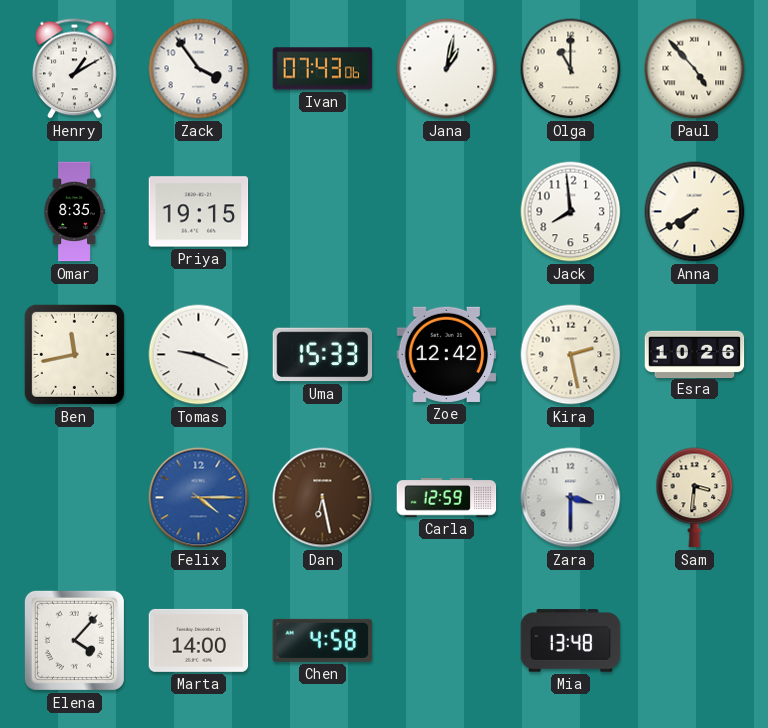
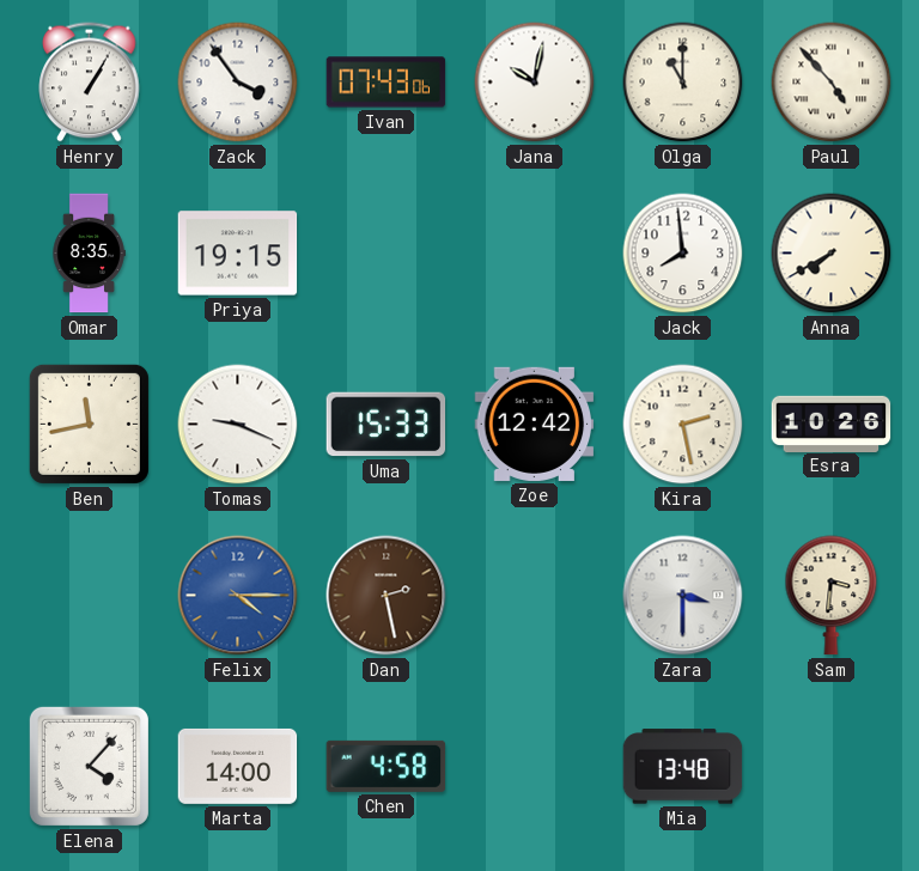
Henry: 1:10 -> 1:05 (90, 83)
Jana: 1:02 -> 10:02 (535, 83)
Dan: 6:28 -> 2:28 (387, 596)
Carla: 12:59 -> none (447, 498)
